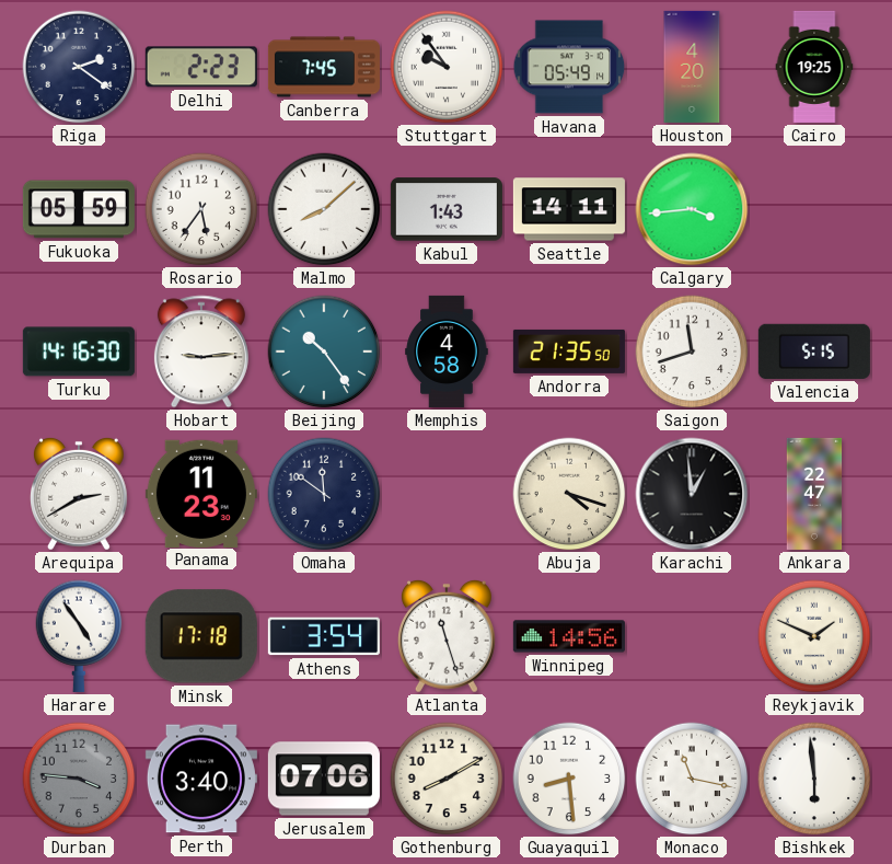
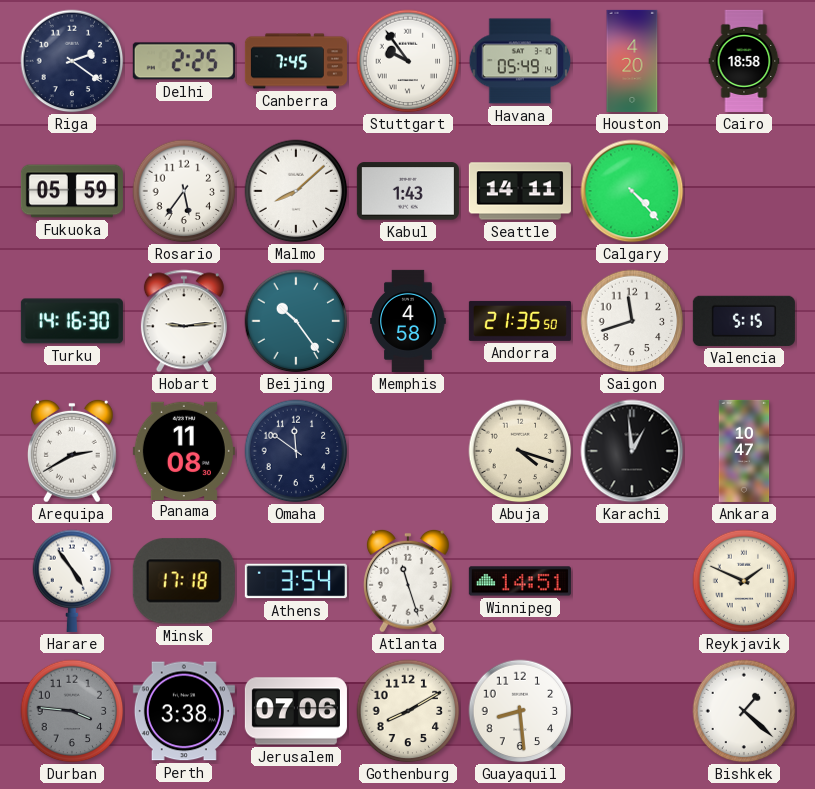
Delhi: 2:23 -> 2:25 (184, 61)
Cairo: 19:25 -> 18:58 (744, 61)
Calgary: 3:44 -> 4:23 (632, 191)
Panama: 11:23 -> 11:08 (184, 450)
Ankara: 22:47 -> 10:47 (744, 451)
Winnipeg: 14:56 -> 14:51 (520, 581)
Perth: 3:40 -> 3:38 (184, 711)
Monaco: 11:17 -> none (692, 779)
Bishkek: 5:59 -> 1:22 (744, 711)
